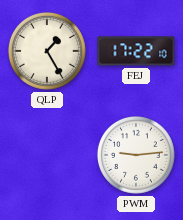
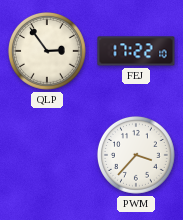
QLP: 1:25 -> 2:54 (47, 51)
PWM: 9:14 -> 3:37 (136, 155)
